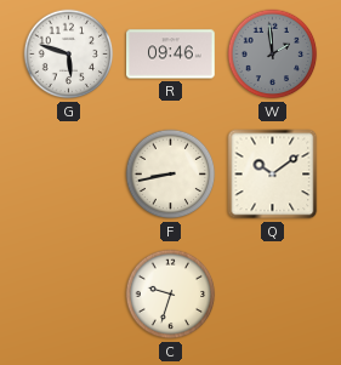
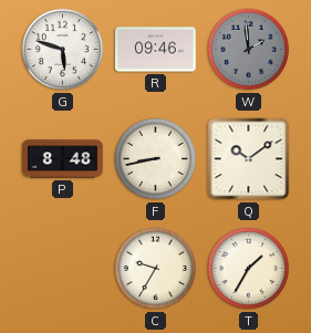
P: none -> 8:48 (63, 159)
C: 9:33 -> 9:35 (156, 269)
T: none -> 1:35 (249, 269)
